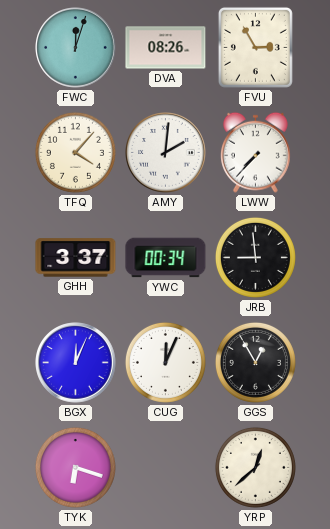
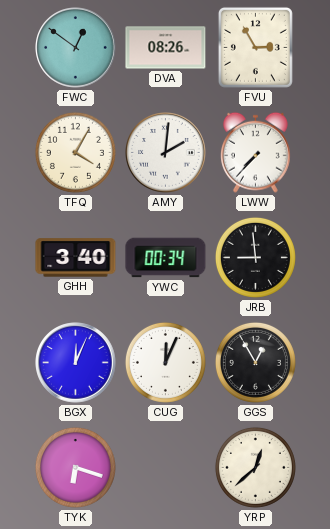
FWC: 12:03 -> 12:51 (76, 48)
TFQ: 4:07 -> 4:05 (75, 152)
GHH: 3:37 -> 3:40 (76, 258)
